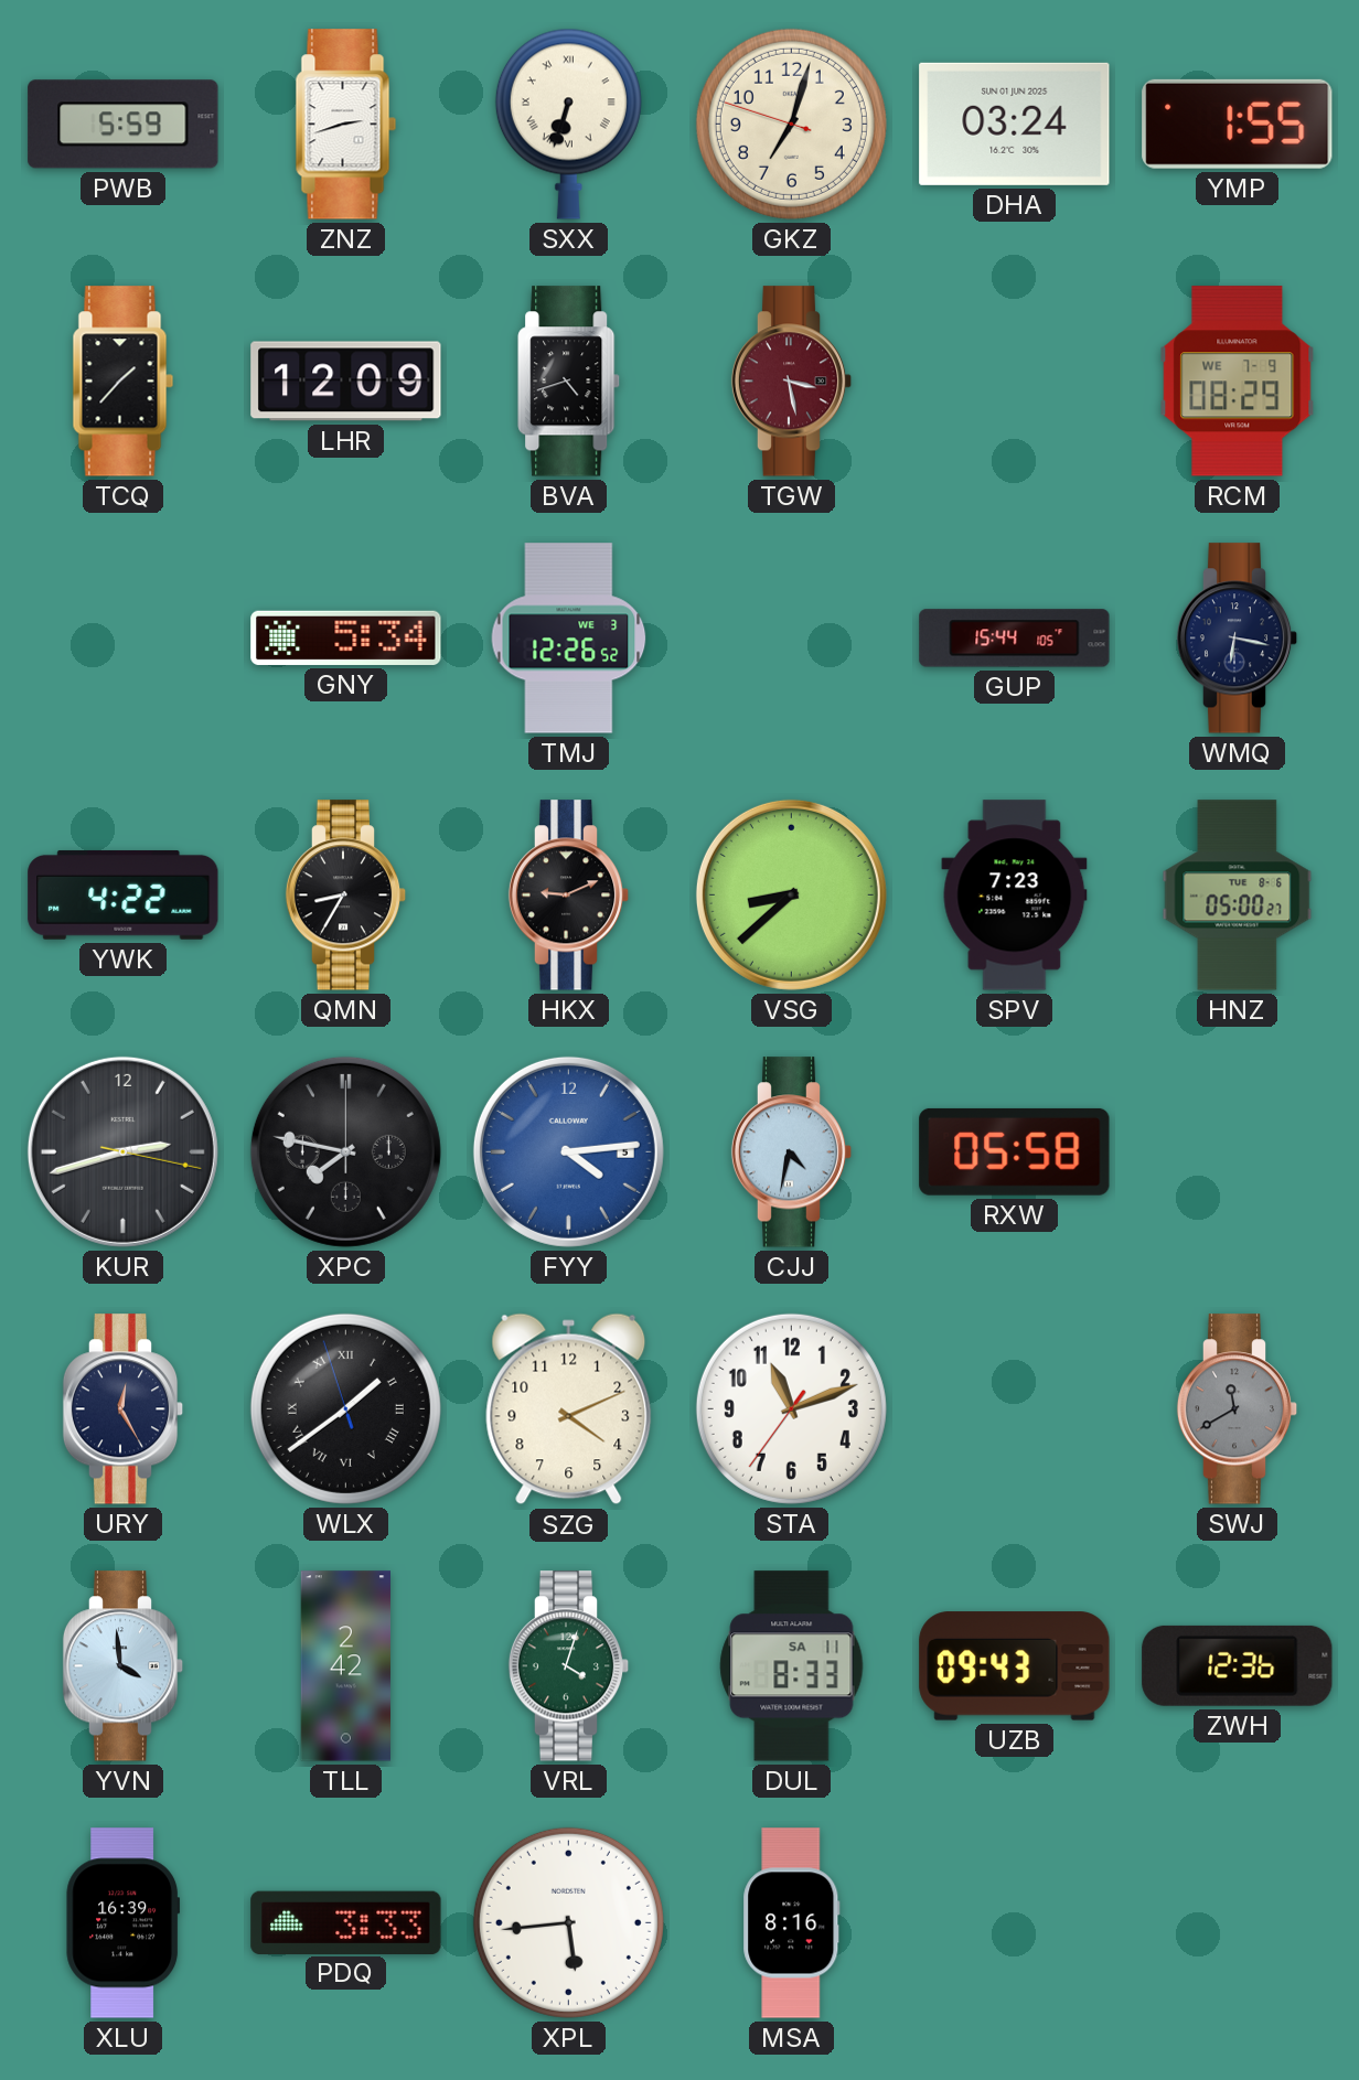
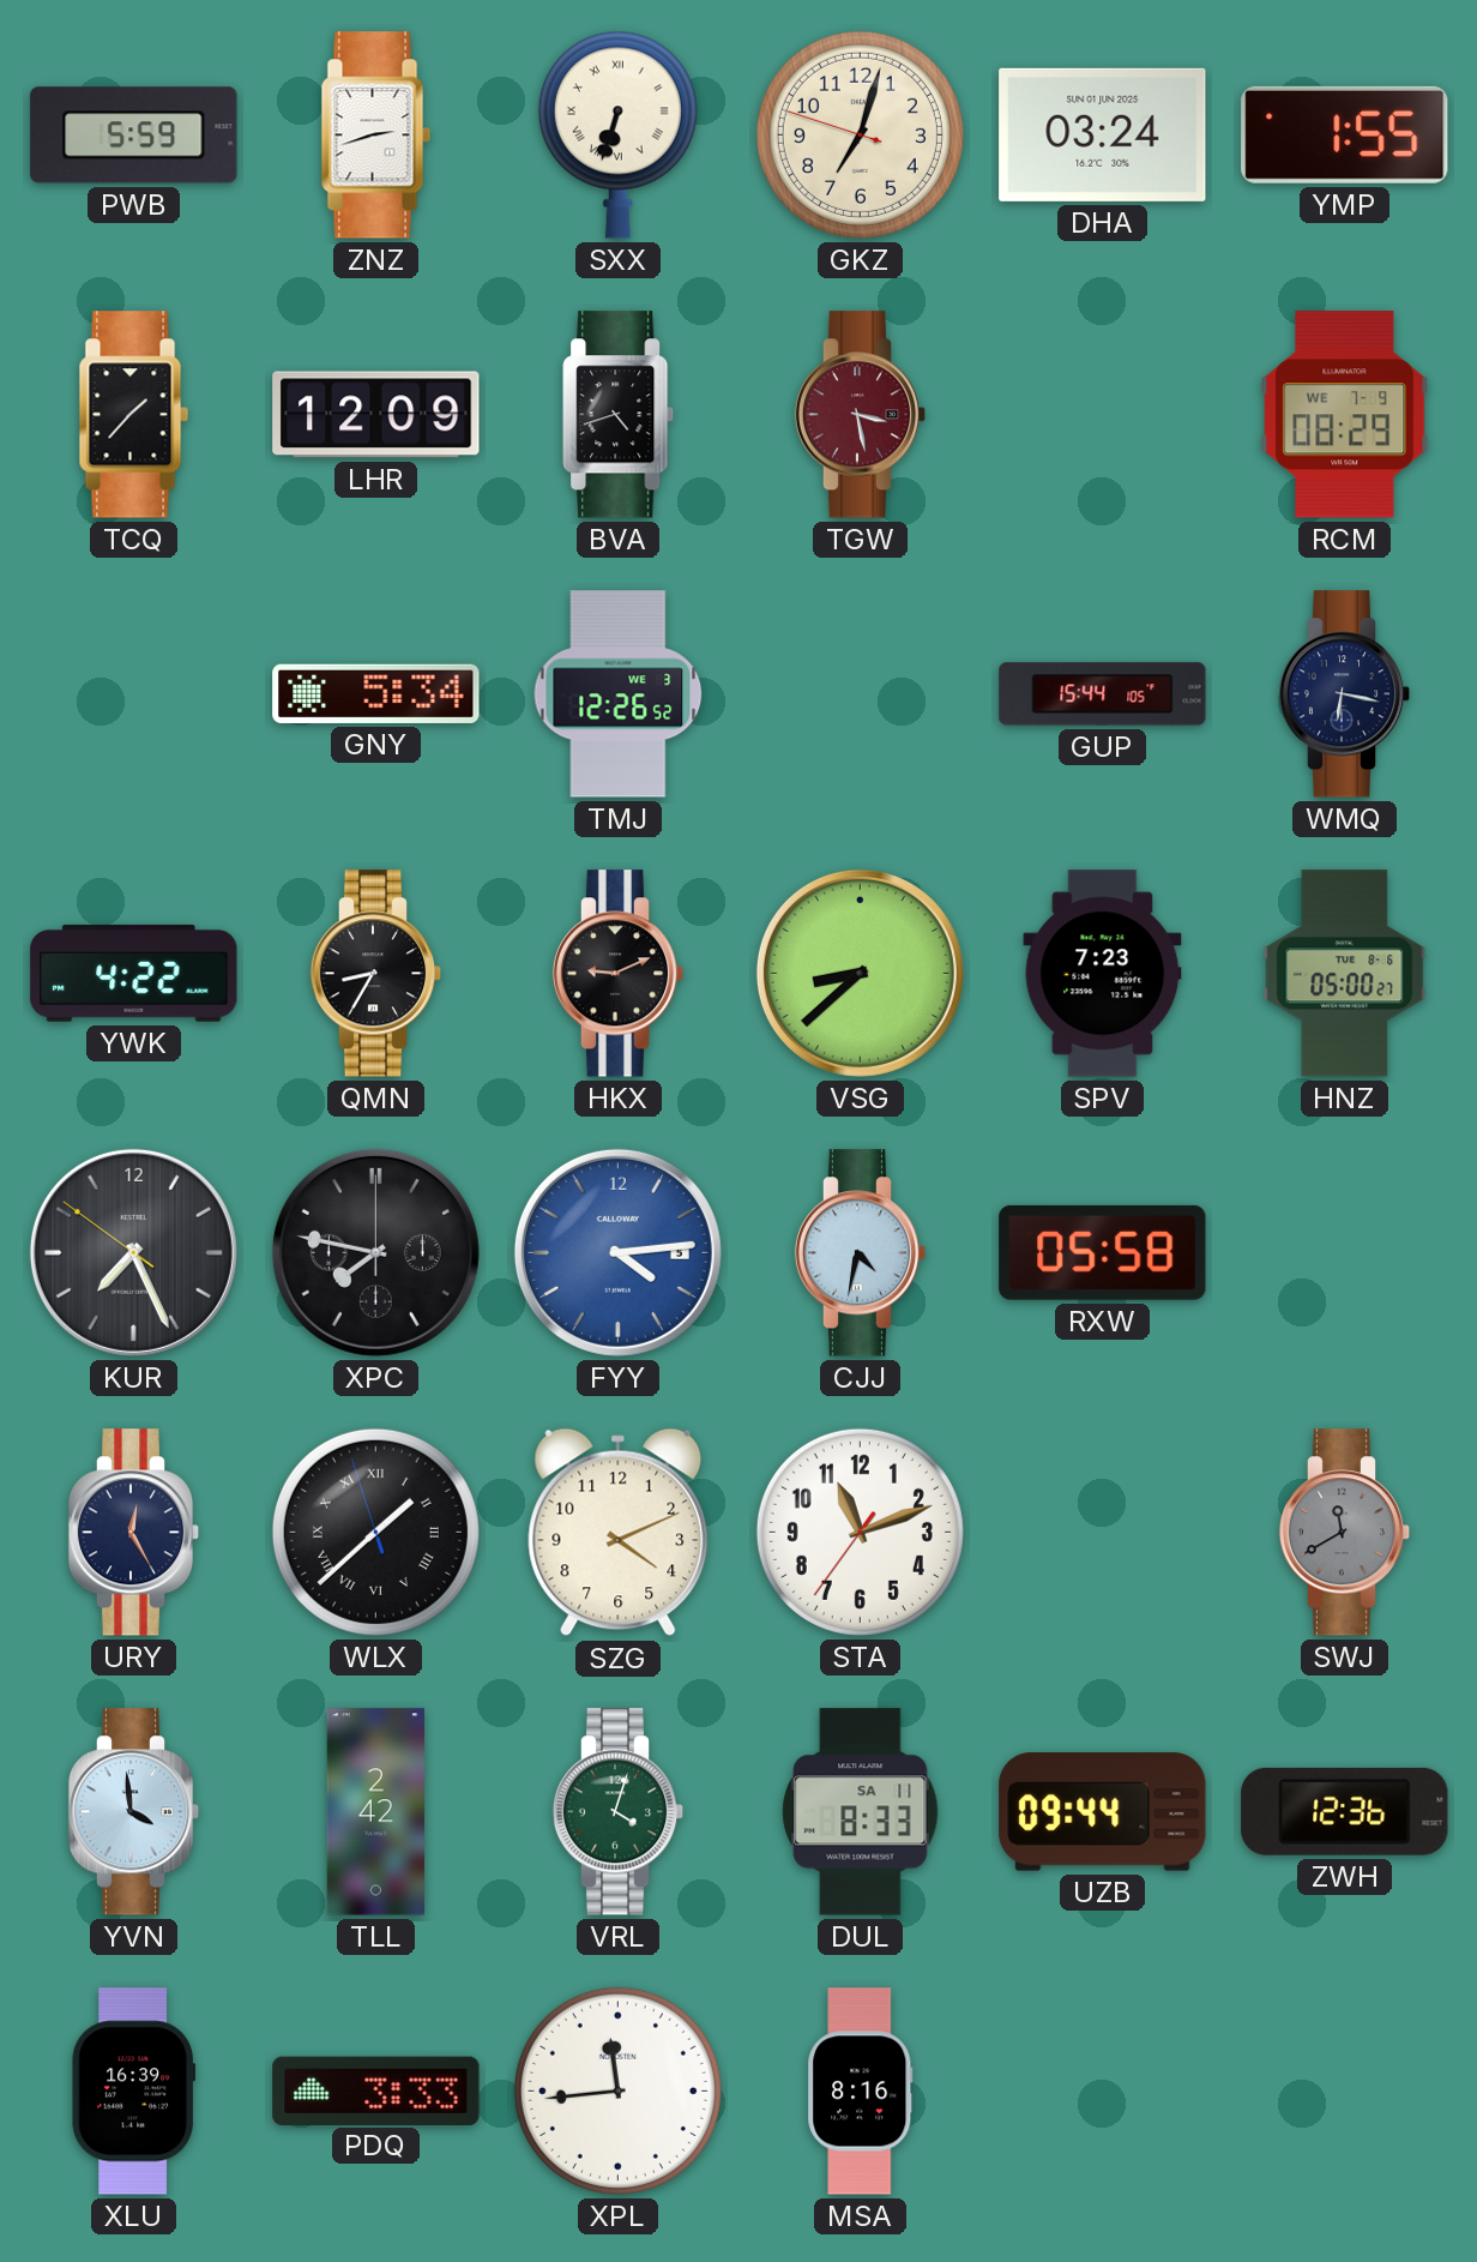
KUR: 2:42 -> 7:25 (133, 1252)
WLX: 1:38 -> 1:37 (375, 1532)
UZB: 09:43 -> 09:44 (1103, 1812)
XPL: 5:44 -> 11:44 (617, 2090)
